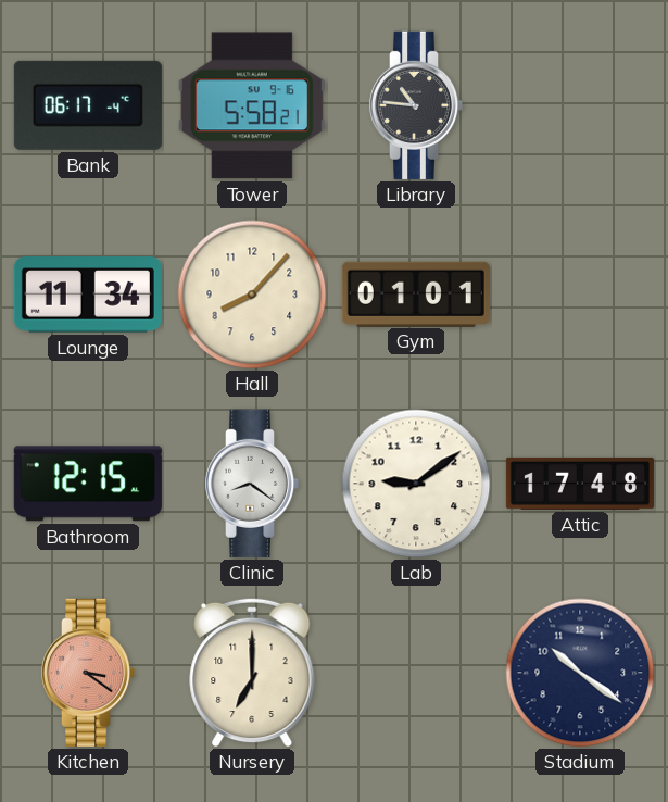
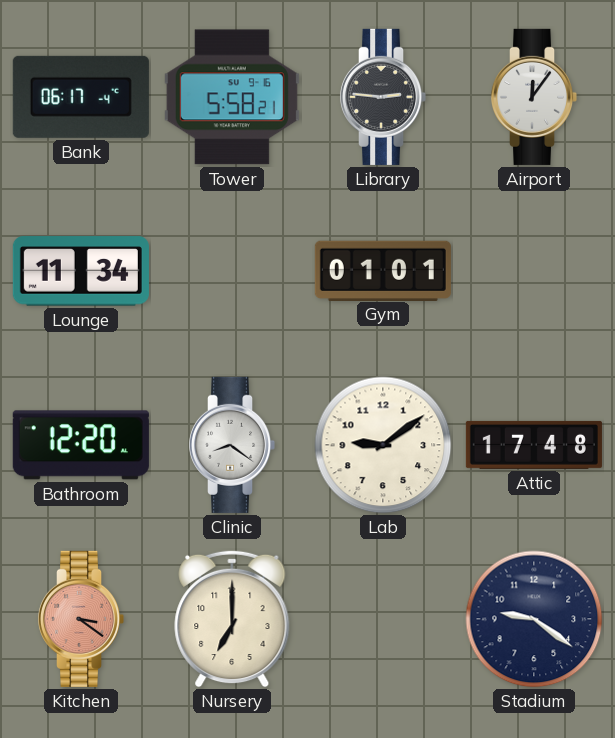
Library: 10:46 -> 2:46 (383, 97)
Airport: none -> 12:06 (534, 97)
Hall: 8:07 -> none (252, 295)
Bathroom: 12:15 -> 12:20 (81, 445)
Stadium: 10:21 -> 9:21 (534, 619)
